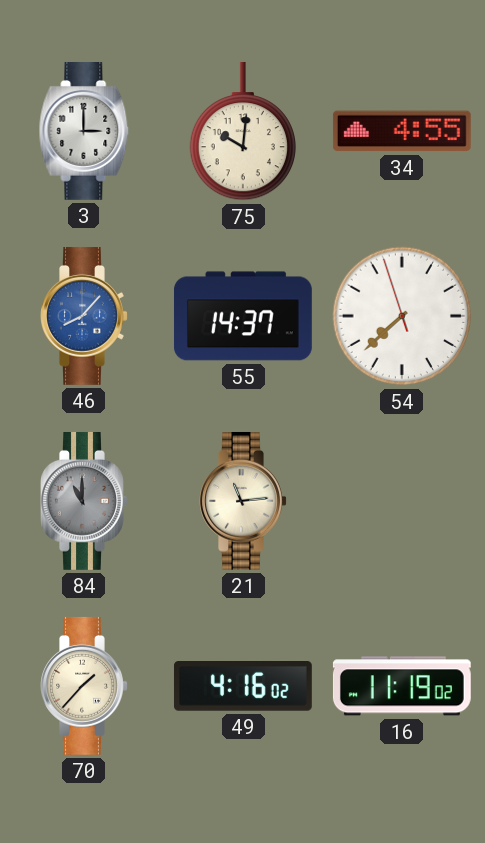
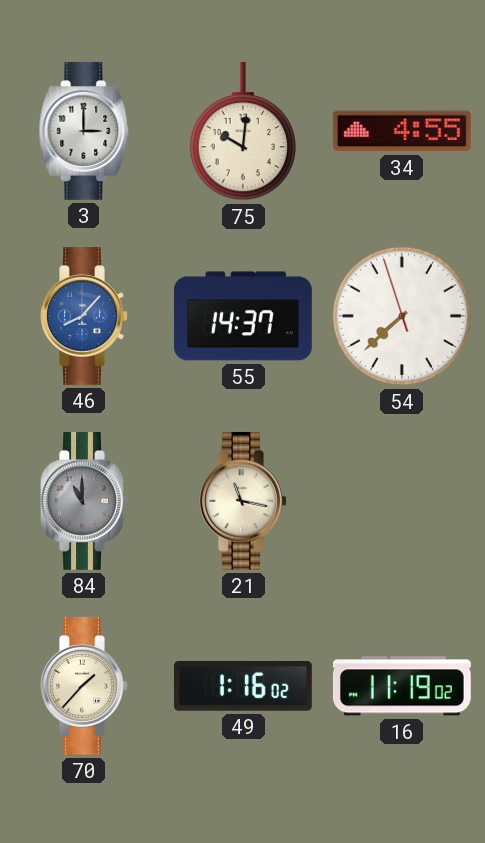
21: 11:14 -> 11:17 (243, 501)
49: 4:16 -> 1:16 (243, 686)
